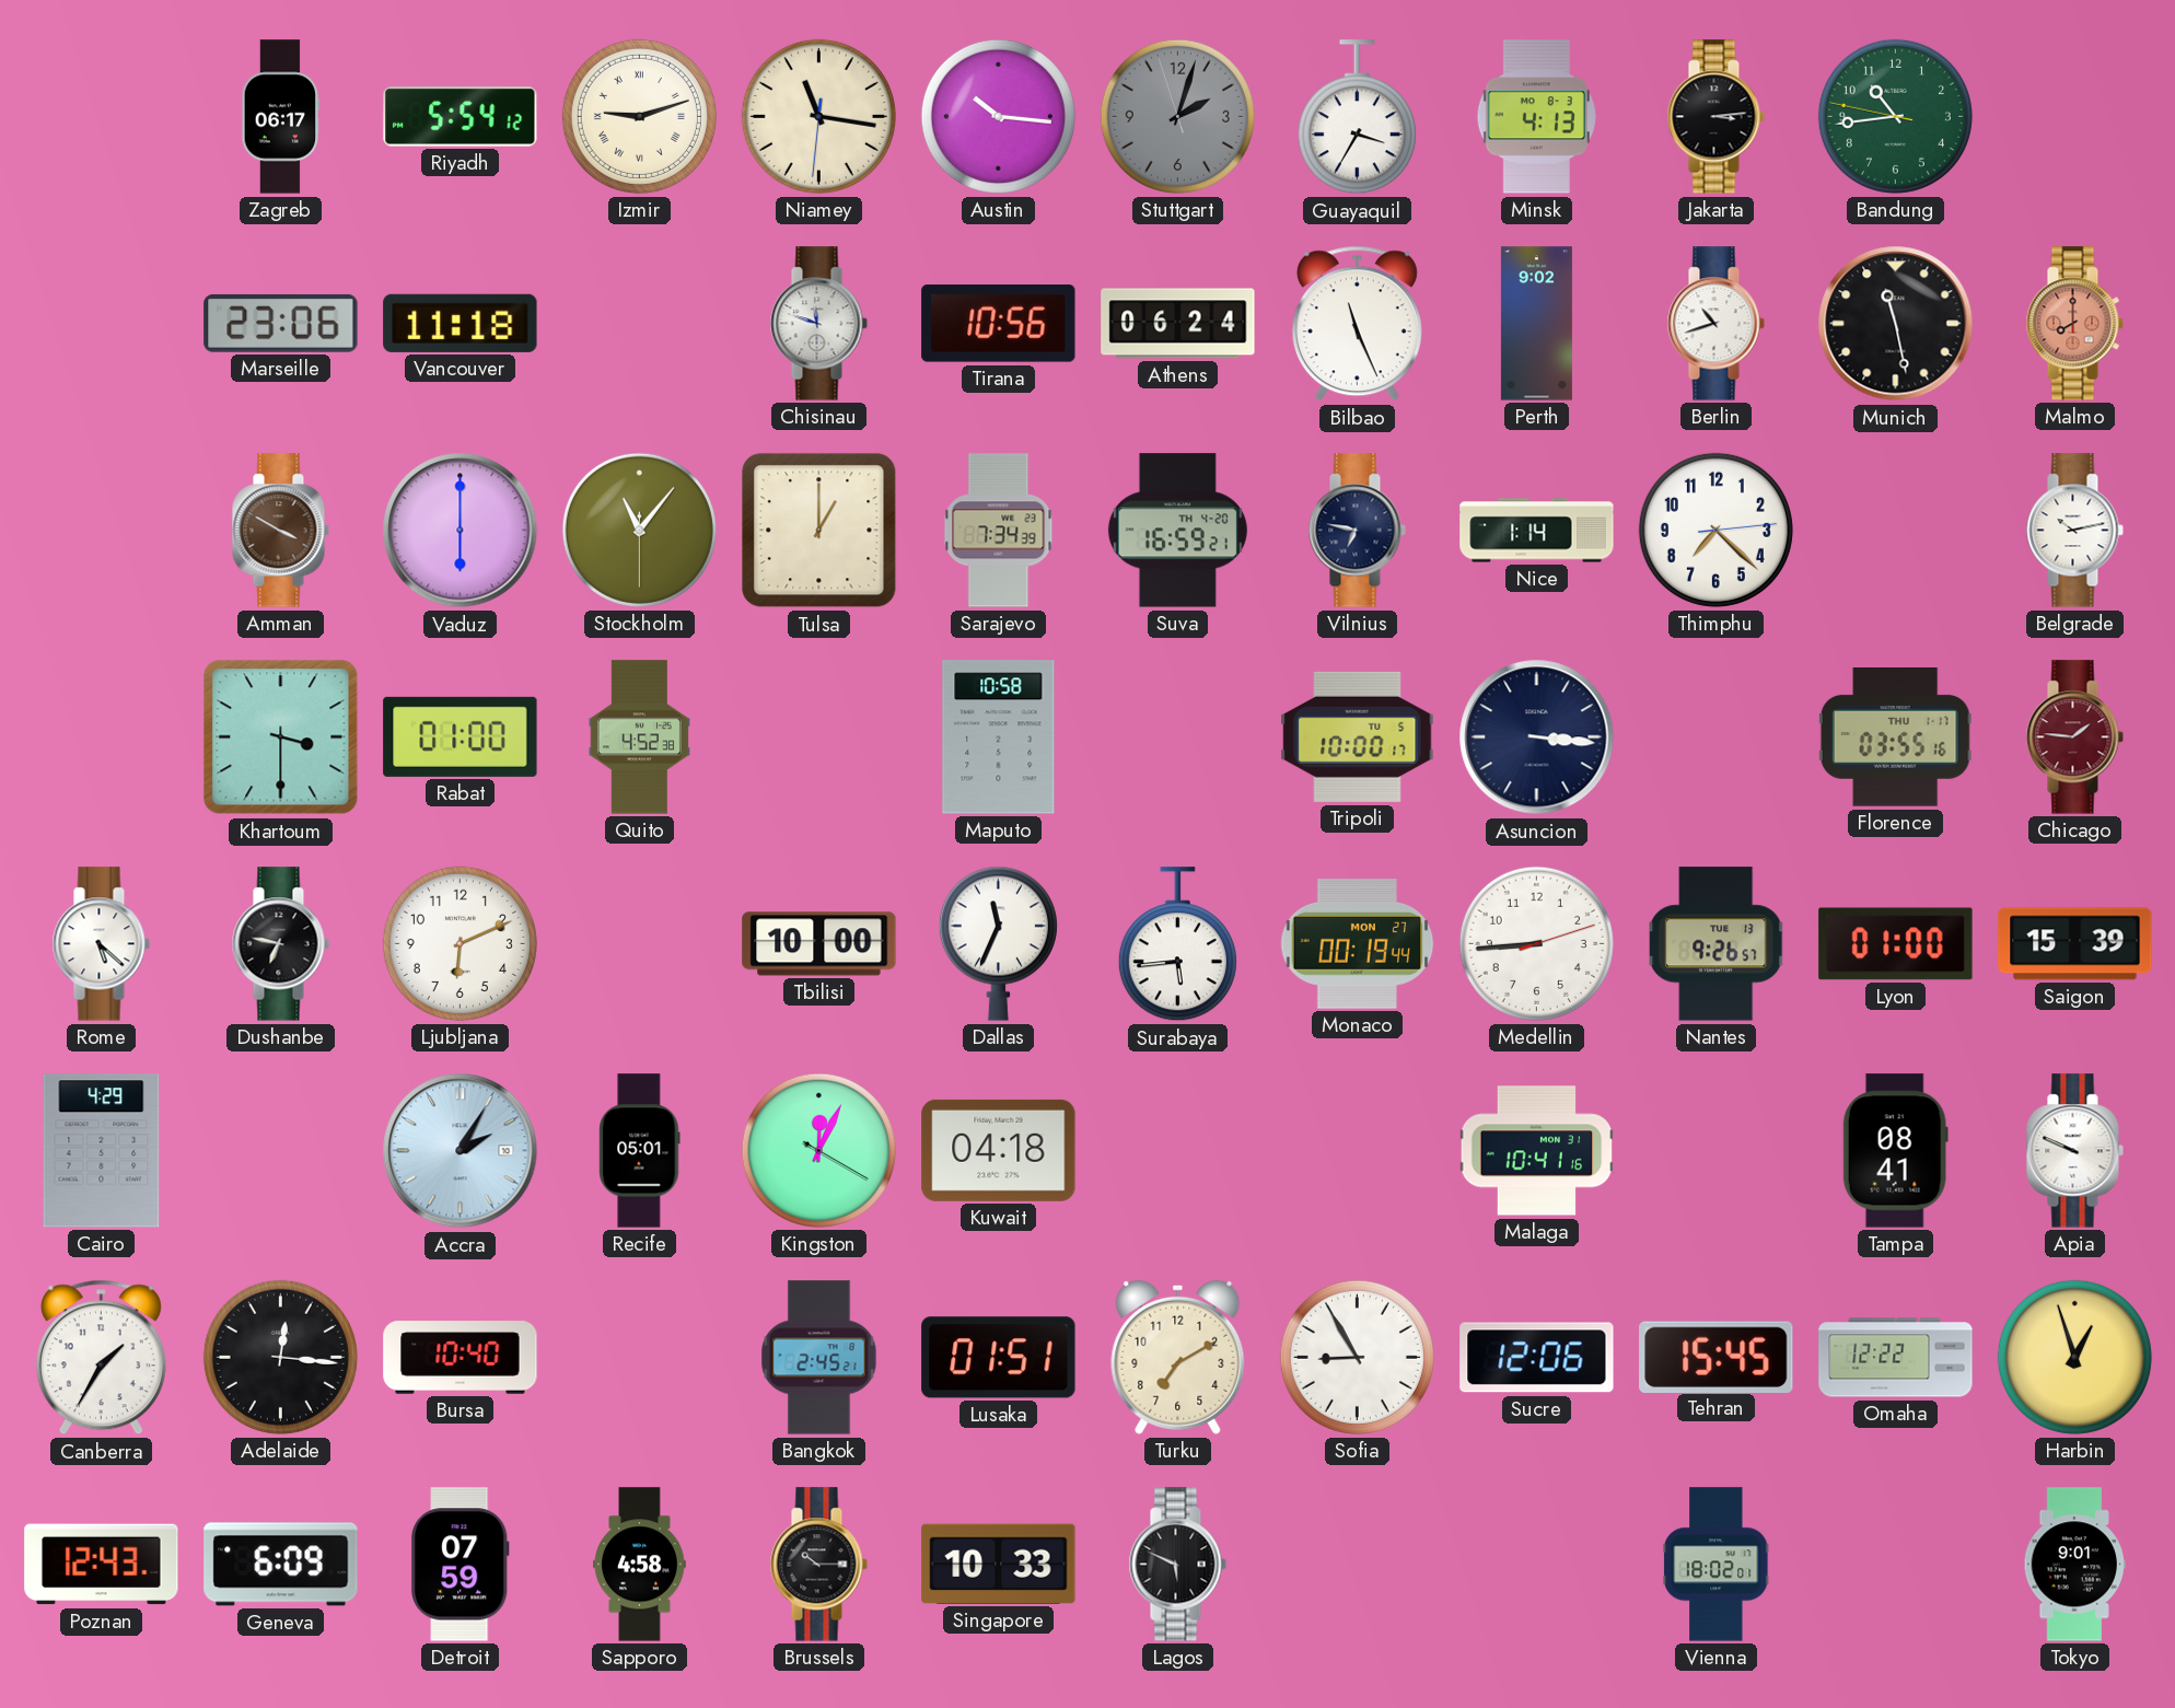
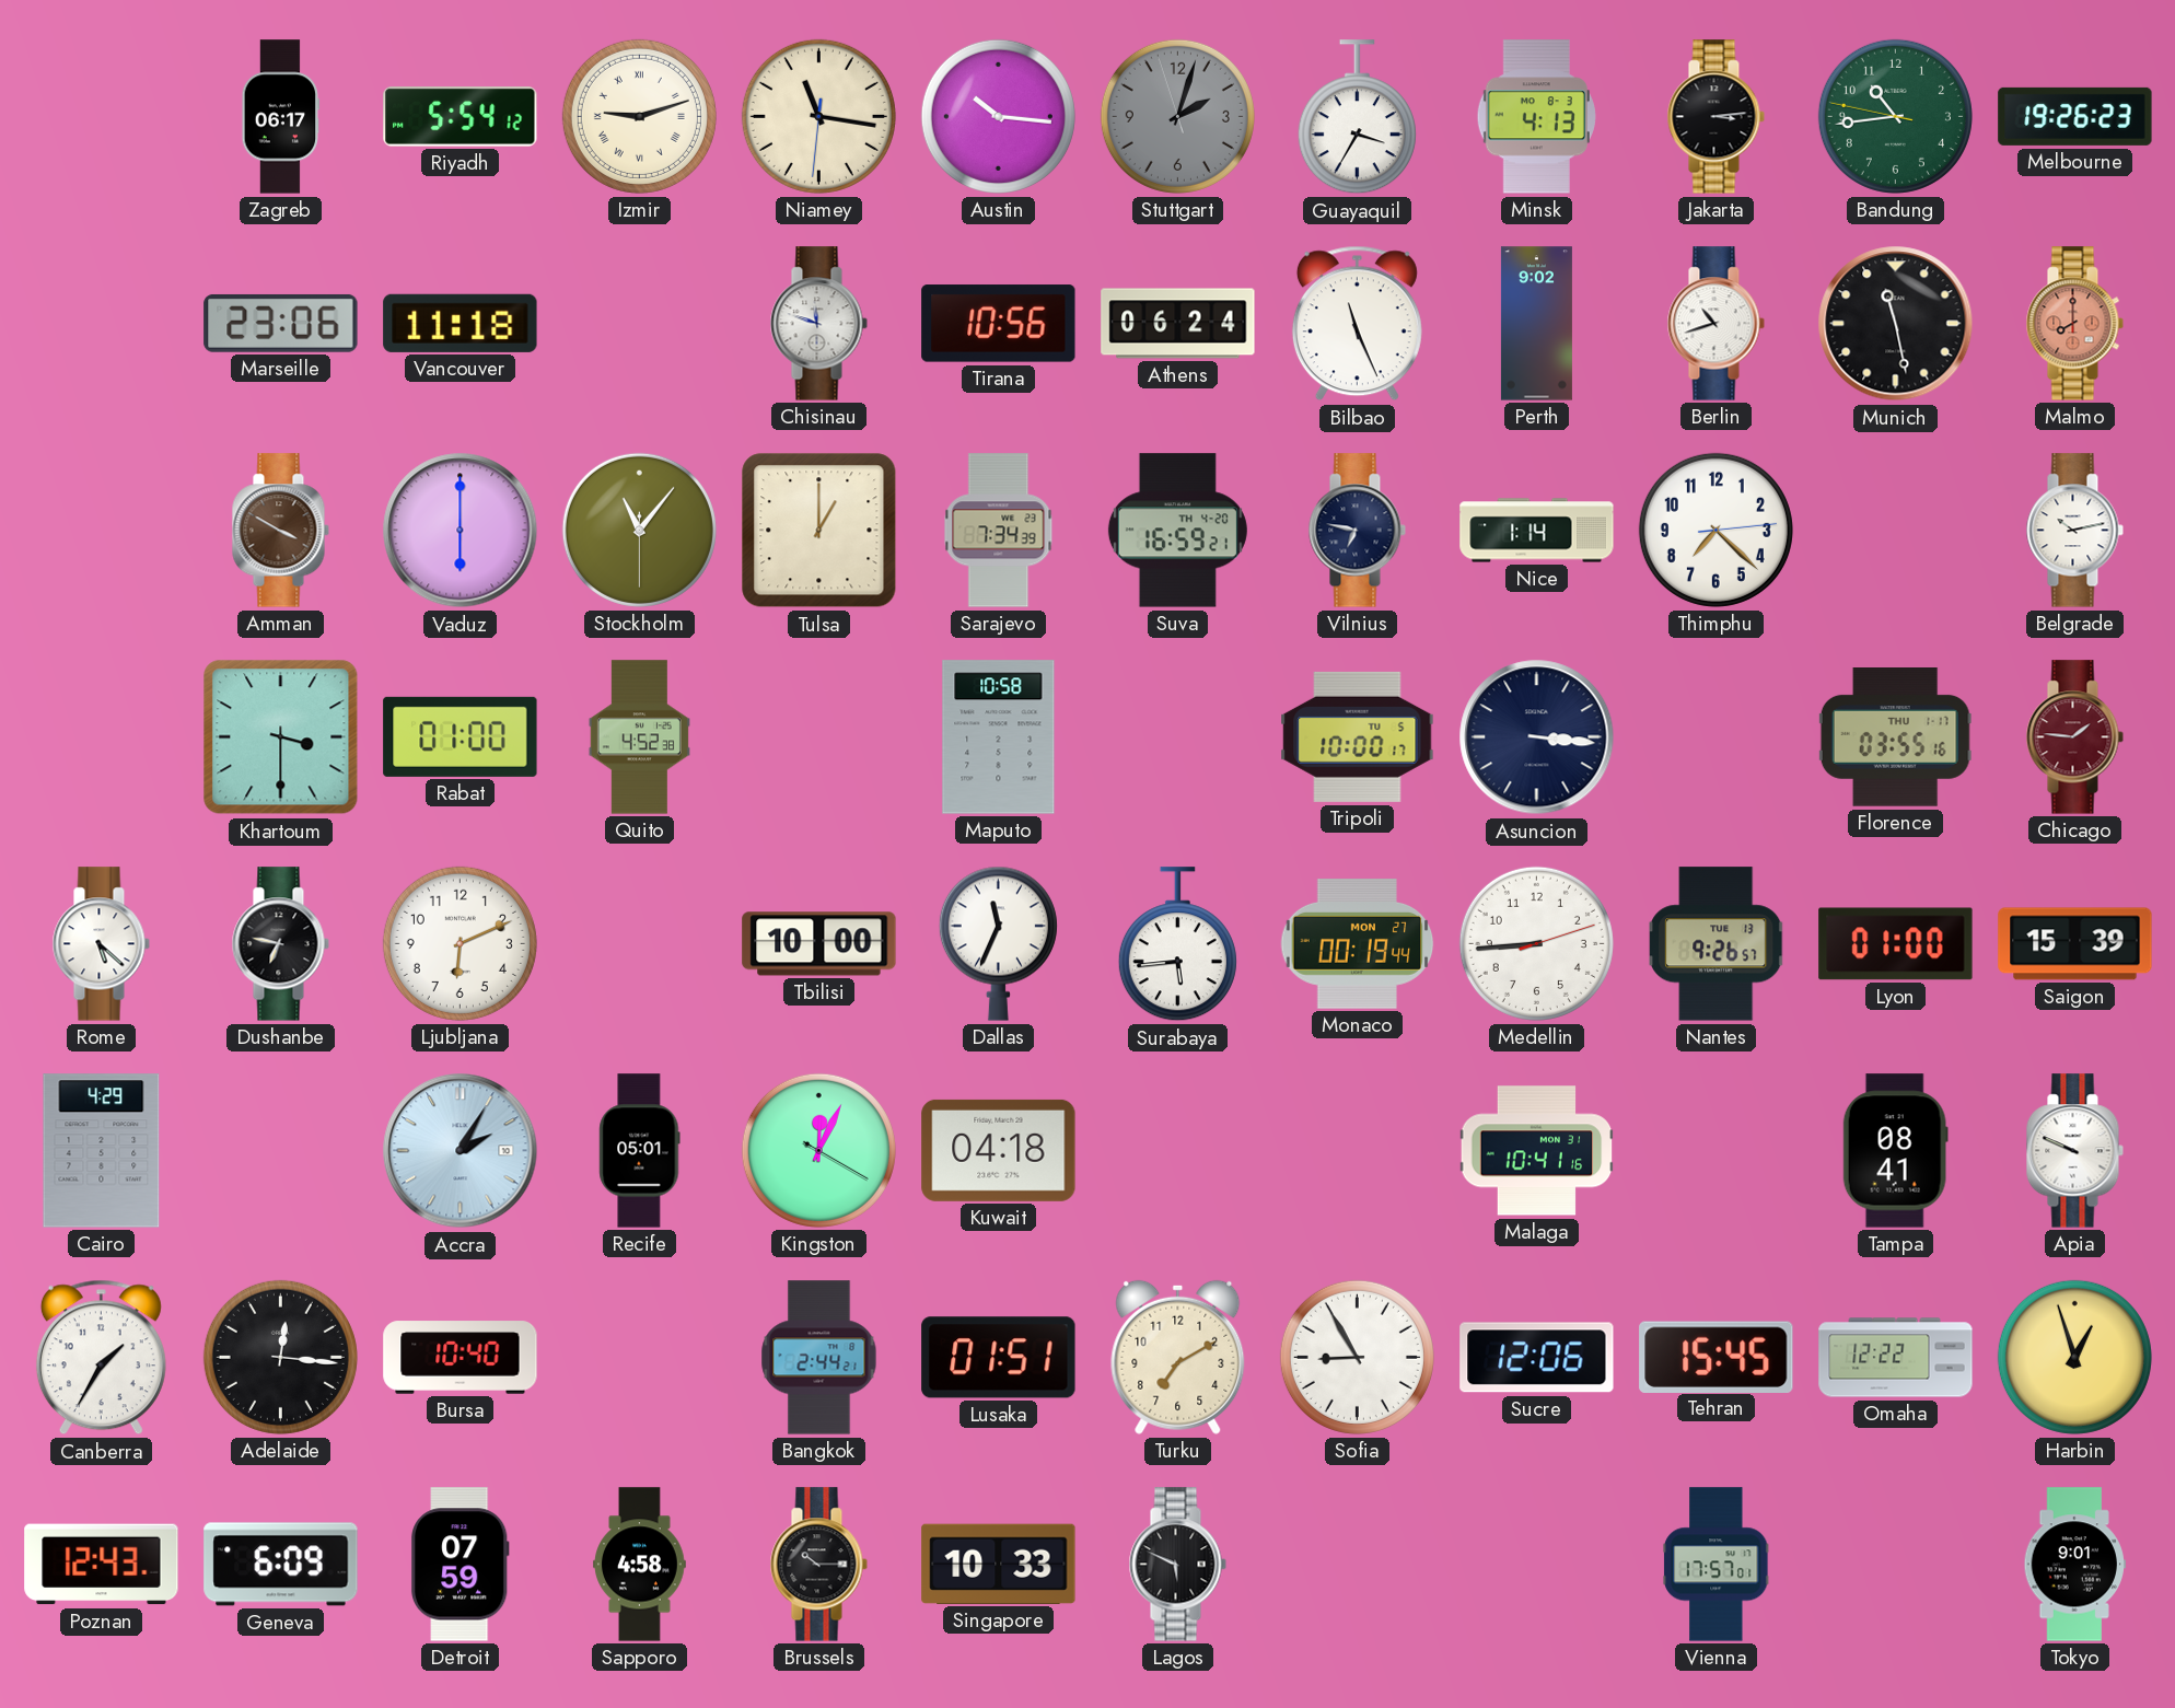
Melbourne: none -> 19:26 (2075, 116)
Bangkok: 2:45 -> 2:44 (819, 1358)
Vienna: 18:02 -> 17:57 (1717, 1565)
